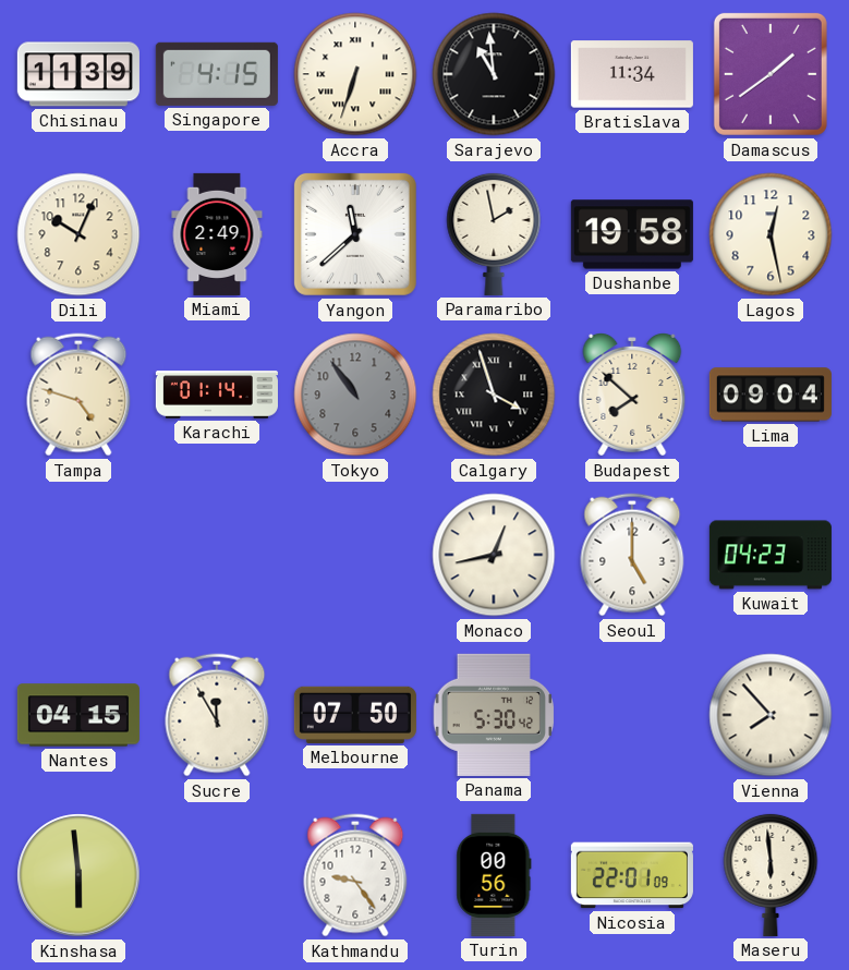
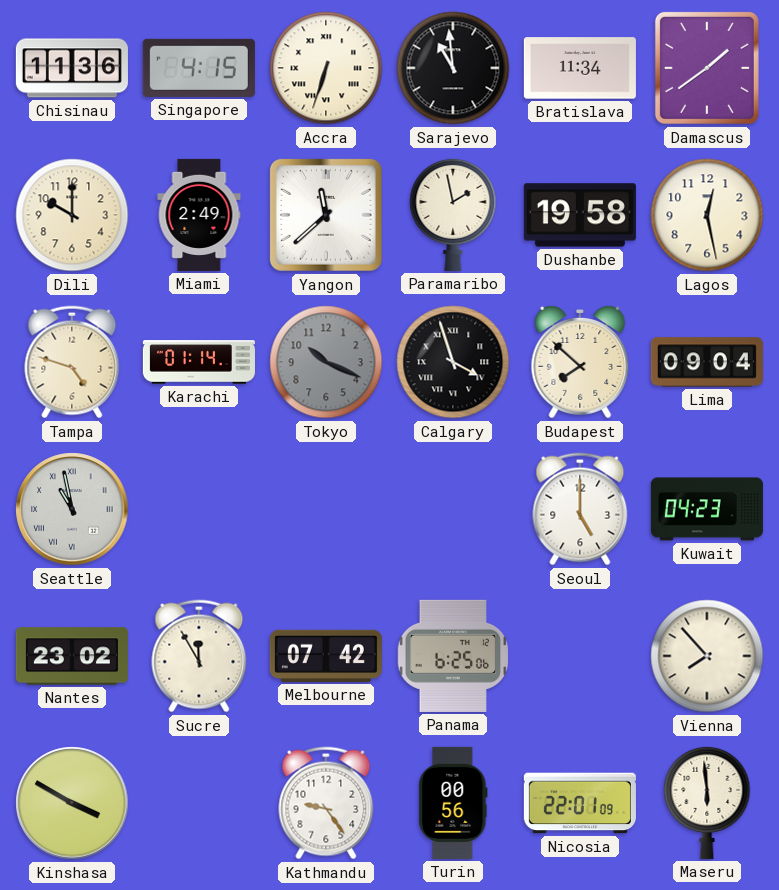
Chisinau: 11:39 -> 11:36 (72, 68)
Dili: 10:04 -> 10:00 (72, 215)
Tokyo: 10:54 -> 10:19 (326, 362)
Seattle: none -> 10:58 (72, 509)
Monaco: 12:43 -> none (494, 555)
Nantes: 04:15 -> 23:02 (72, 656)
Melbourne: 07:50 -> 07:42 (326, 656)
Panama: 5:30 -> 6:25 (453, 656)
Kinshasa: 5:59 -> 3:50 (72, 803)
